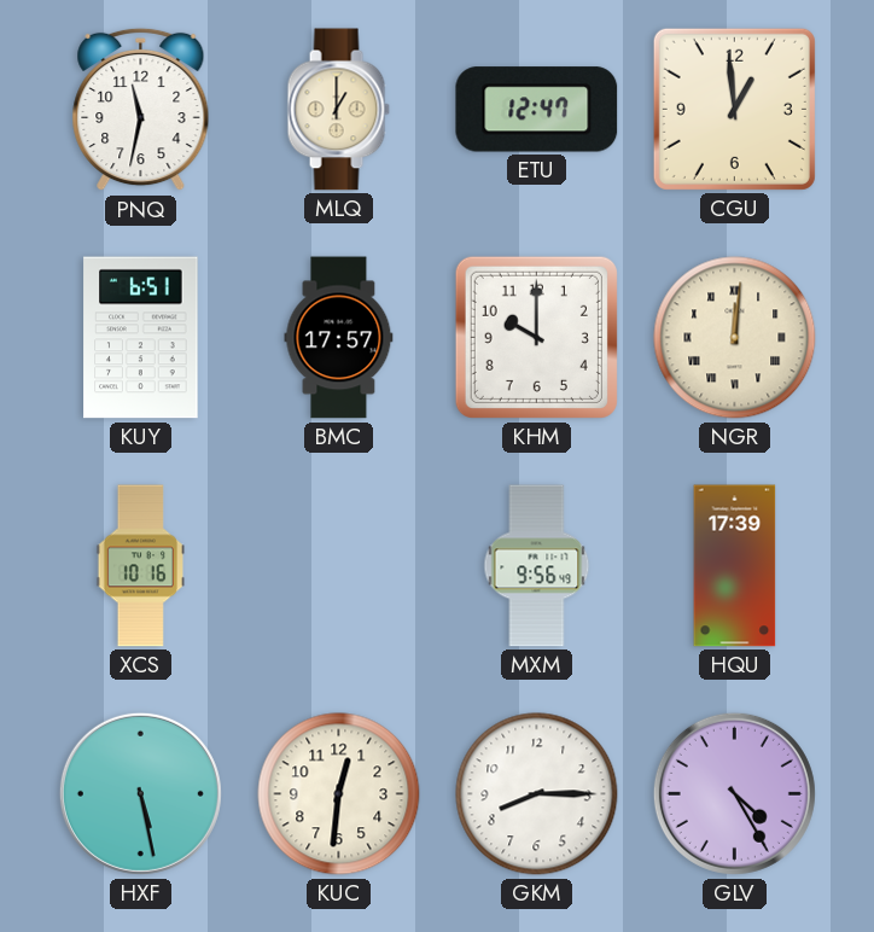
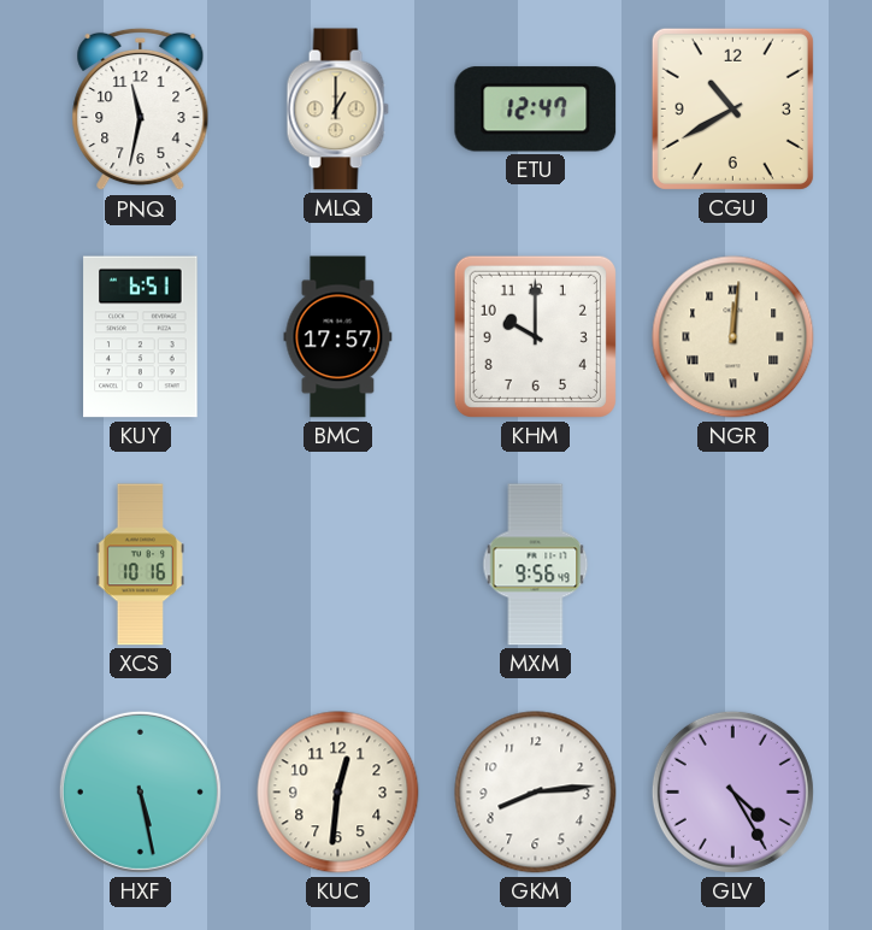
CGU: 12:59 -> 10:40 (732, 108)
HQU: 17:39 -> none (735, 566)
GKM: 8:15 -> 8:14 (536, 793)
